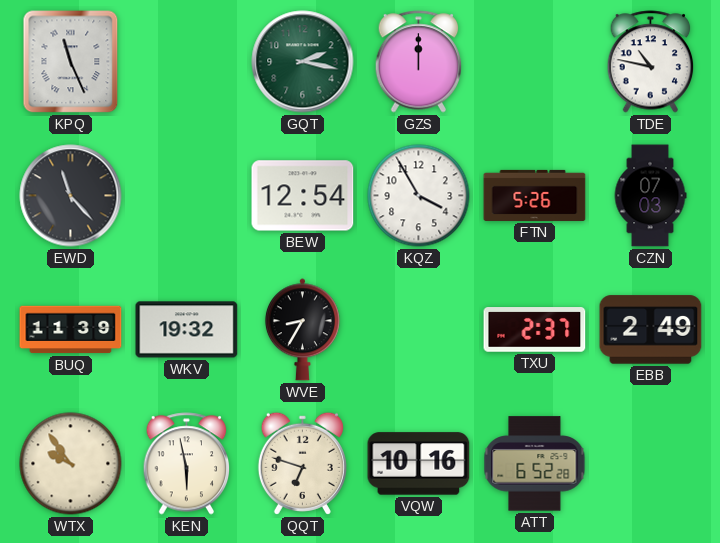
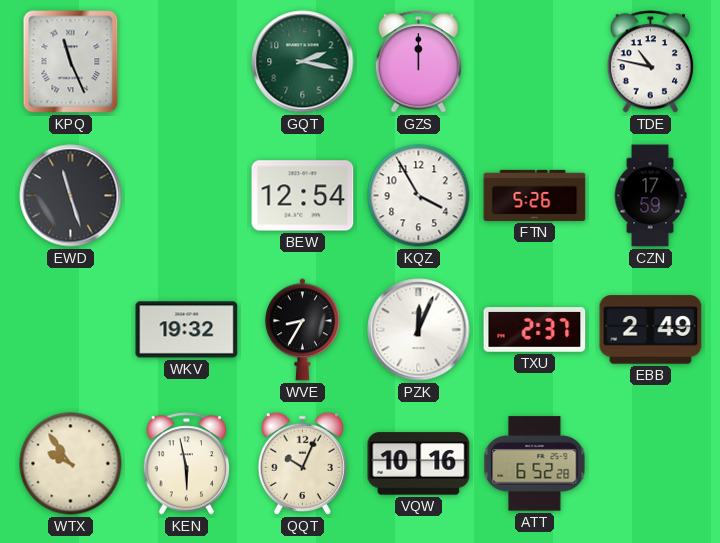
EWD: 11:23 -> 11:27 (71, 196)
CZN: 07:03 -> 17:59 (650, 196)
BUQ: 11:39 -> none (71, 330)
PZK: none -> 12:04 (419, 330)
QQT: 6:48 -> 10:04 (302, 463)
